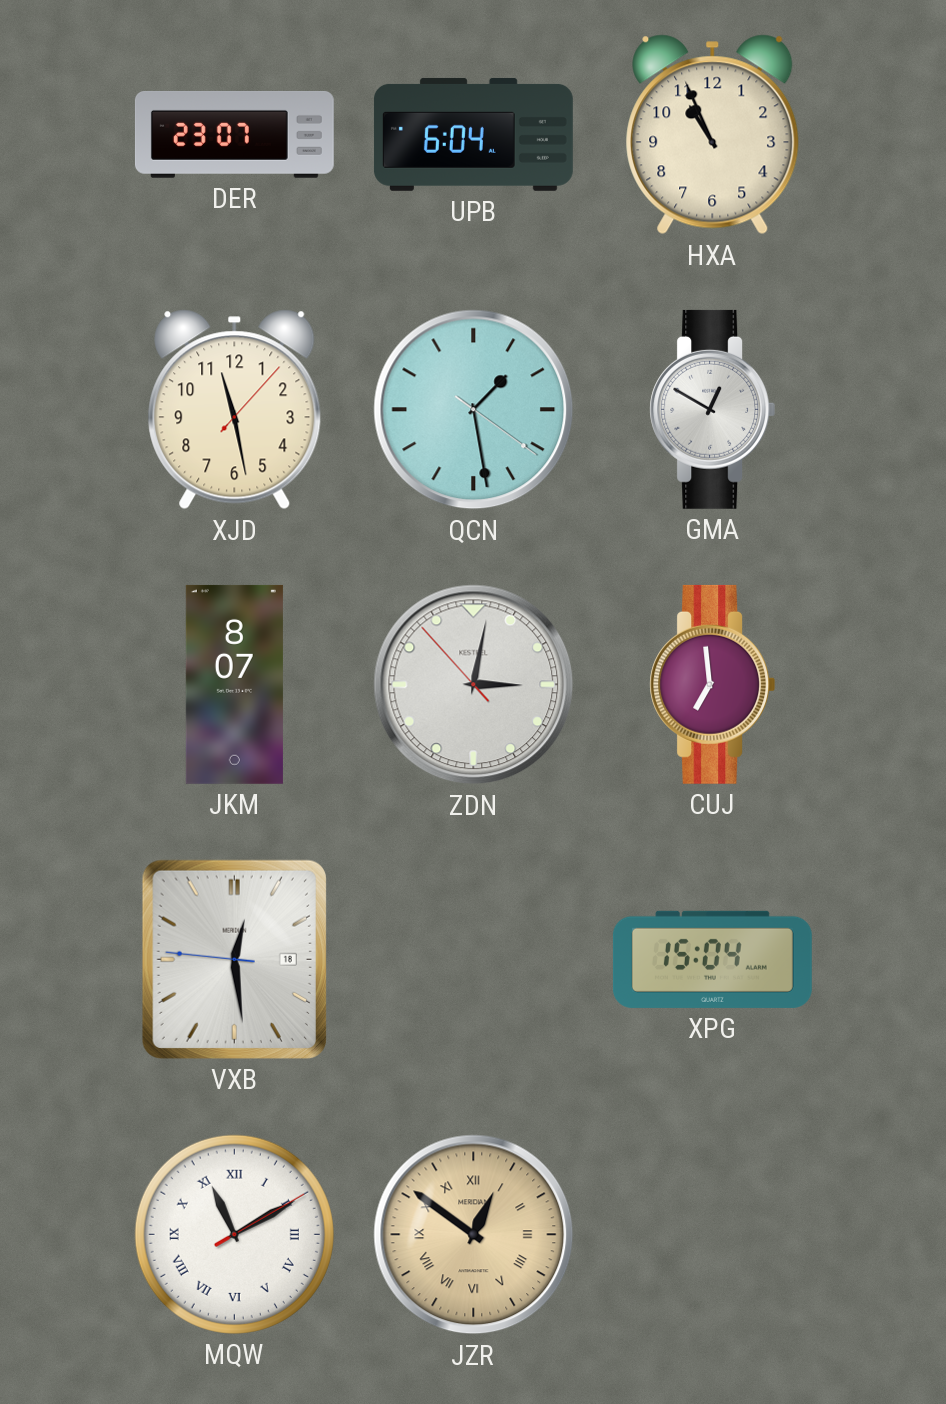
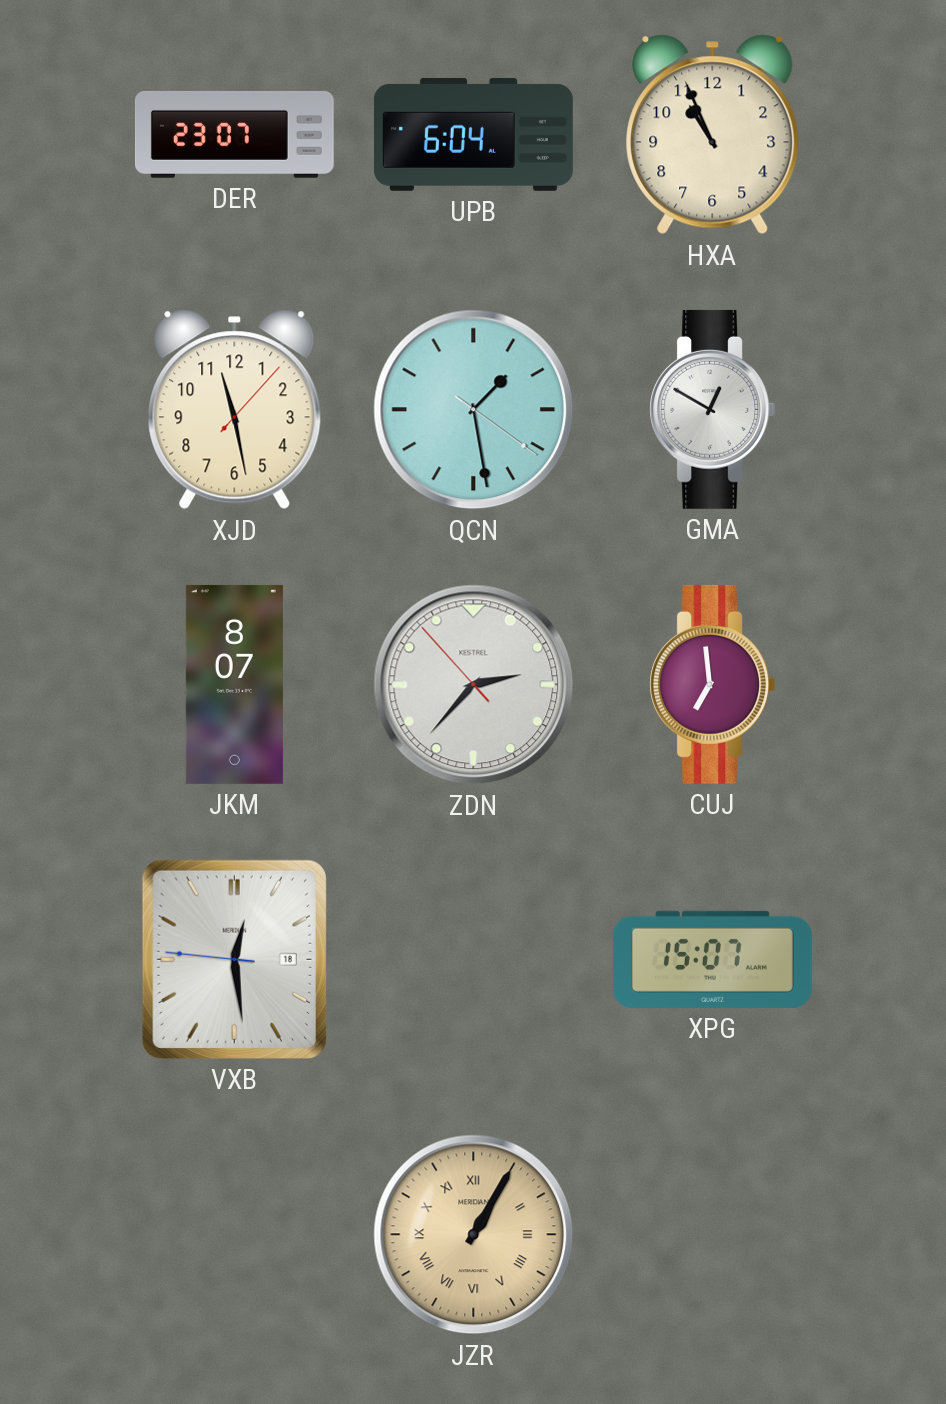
ZDN: 3:01 -> 2:36 (474, 685)
XPG: 15:04 -> 15:07 (712, 959)
MQW: 11:10 -> none (234, 1234)
JZR: 12:51 -> 1:05 (474, 1235)
